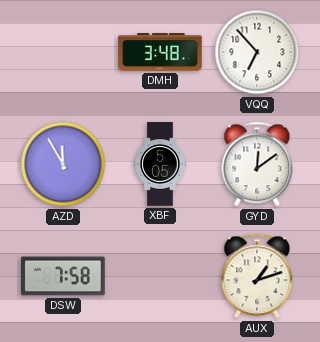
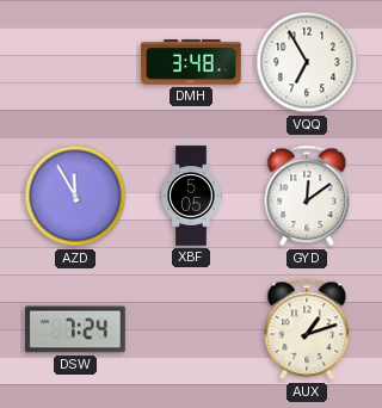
VQQ: 6:53 -> 6:55 (307, 62)
DSW: 7:58 -> 7:24 (75, 329)
